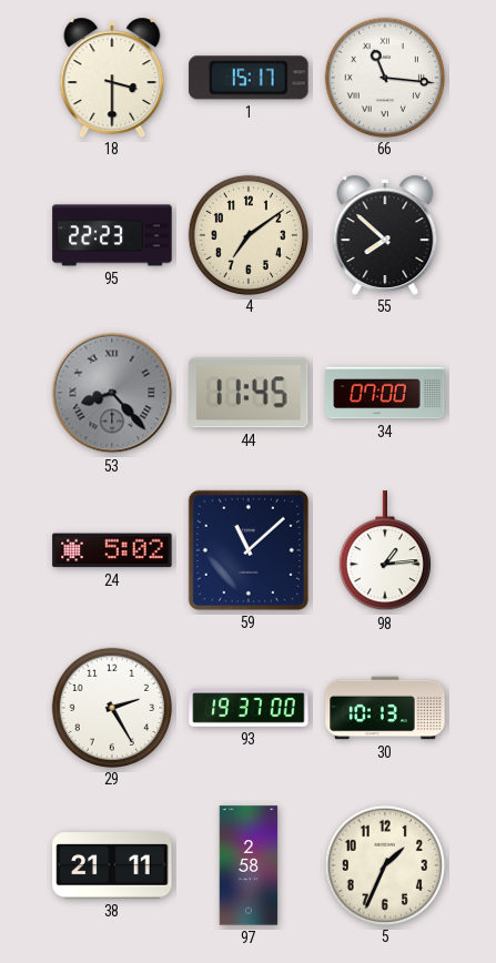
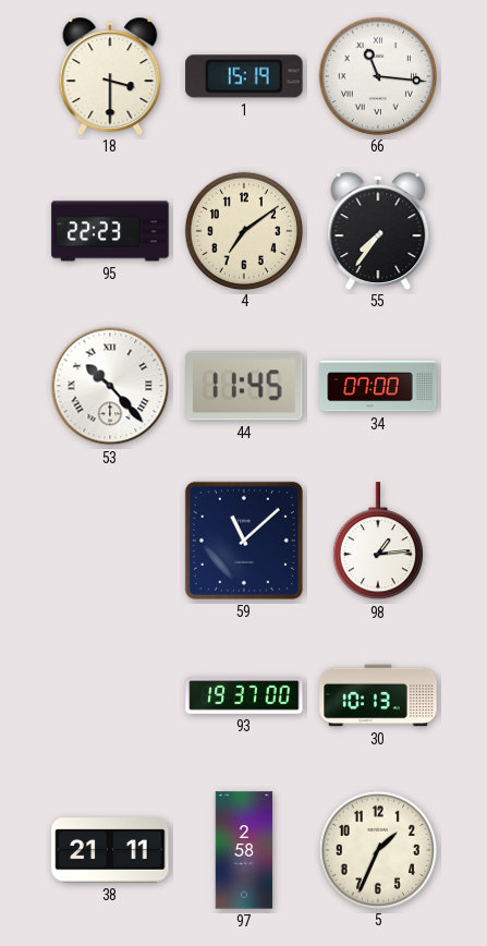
1: 15:17 -> 15:19 (244, 76)
55: 7:52 -> 7:36 (378, 230)
53: 8:23 -> 10:23 (110, 386)
53 dial: grey -> white (110, 386)
24: 5:02 -> none (112, 550)
29: 2:25 -> none (111, 707)
